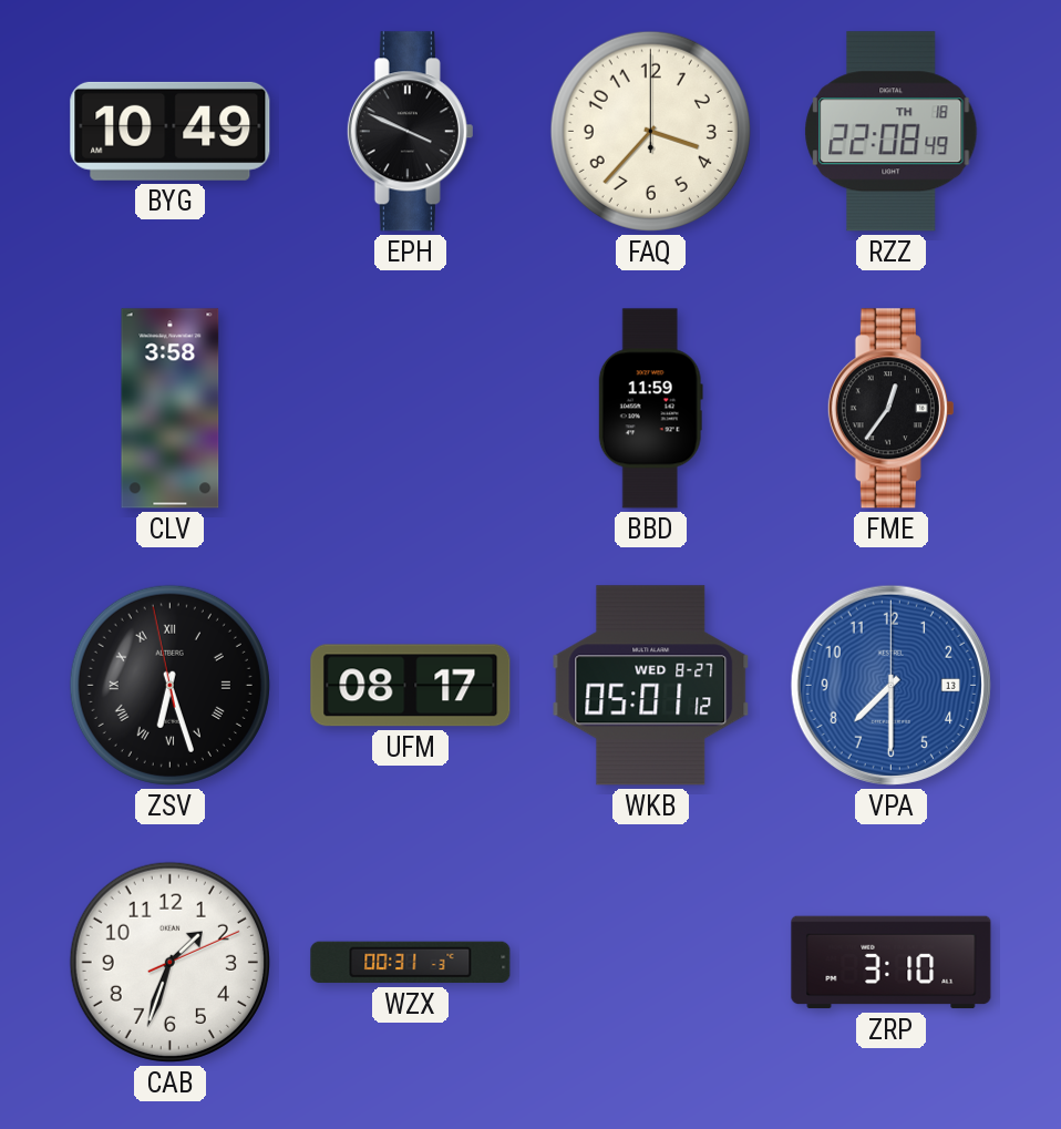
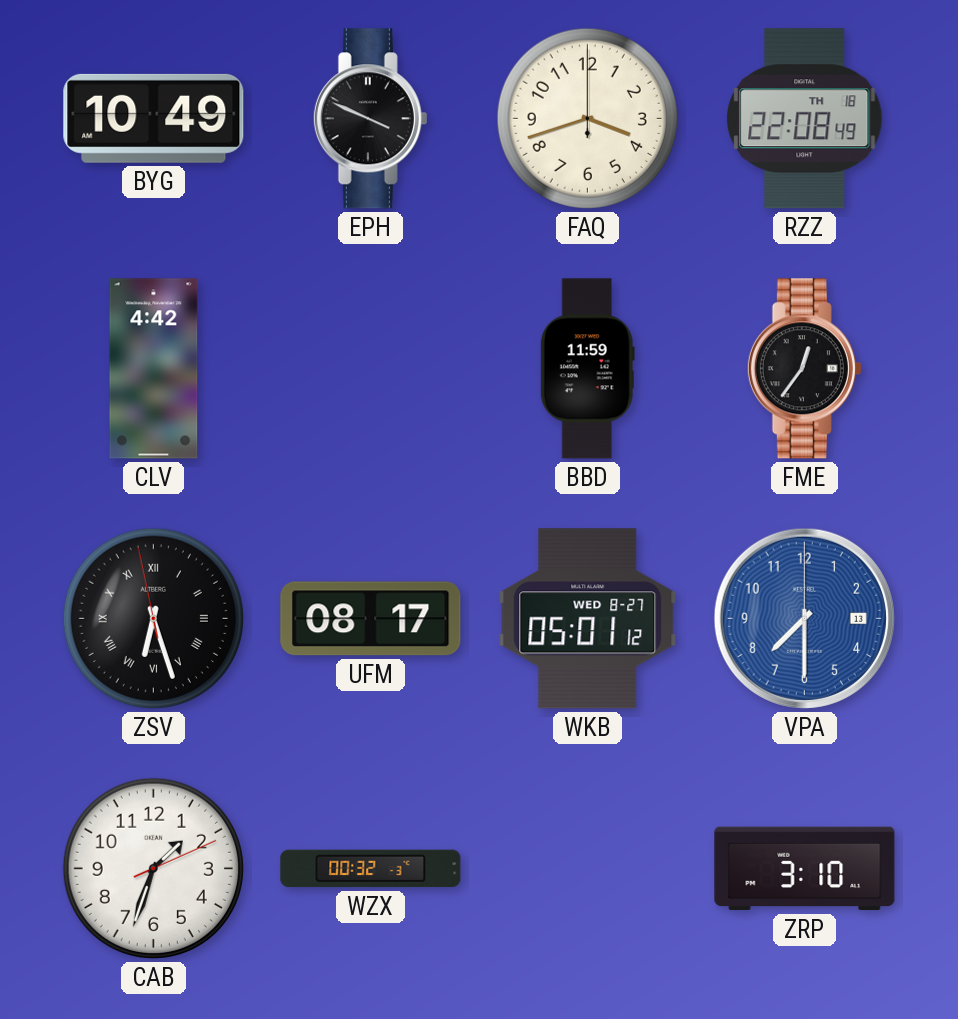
FAQ: 3:37 -> 3:42 (587, 118)
CLV: 3:58 -> 4:42 (154, 369)
WZX: 00:31 -> 00:32 (371, 869)
